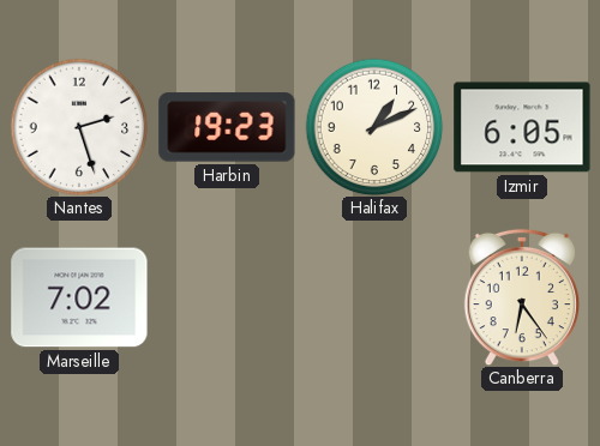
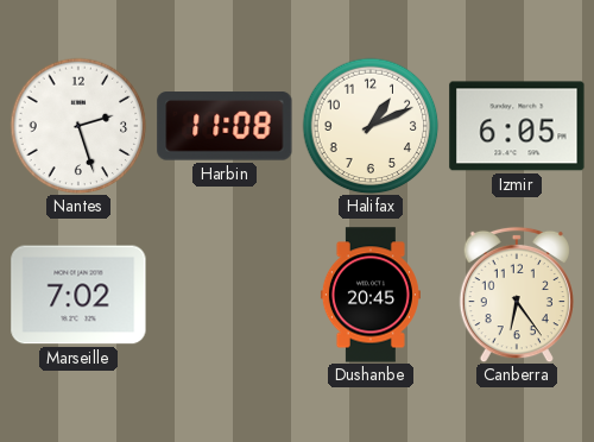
Harbin: 19:23 -> 11:08 (225, 126)
Dushanbe: none -> 20:45 (371, 295)
